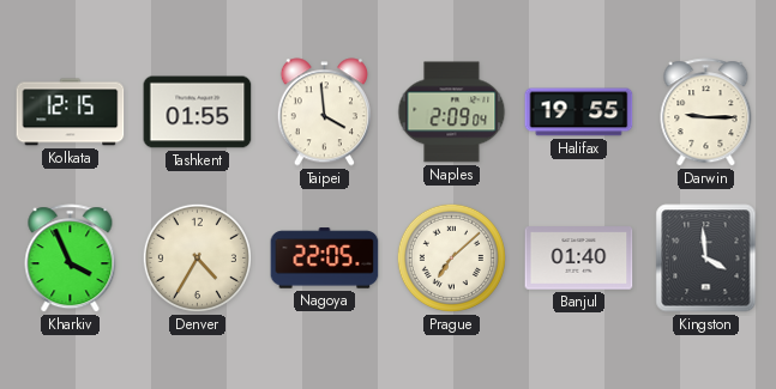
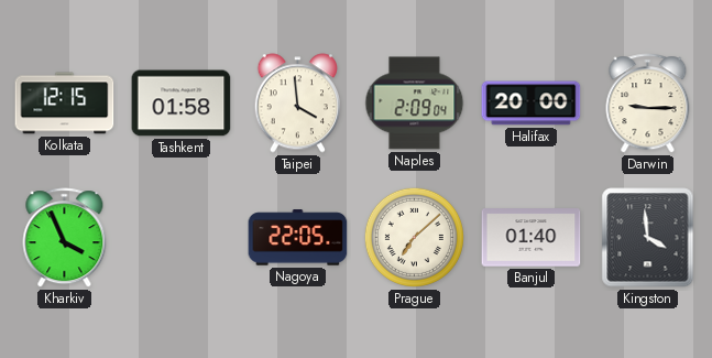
Tashkent: 01:55 -> 01:58 (182, 104)
Halifax: 19:55 -> 20:00 (532, 104)
Denver: 4:35 -> none (197, 257)
